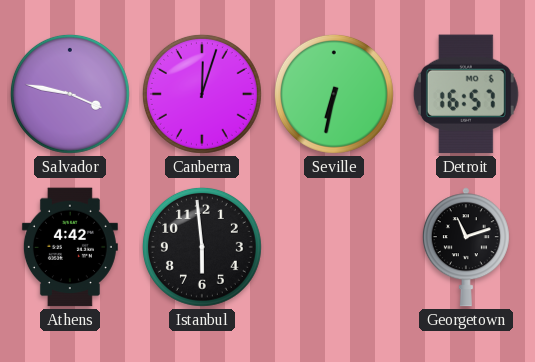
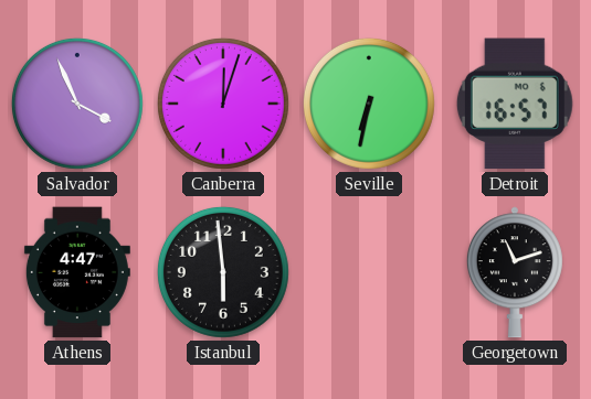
Salvador: 3:47 -> 3:56 (77, 104)
Athens: 4:42 -> 4:47 (77, 272)
